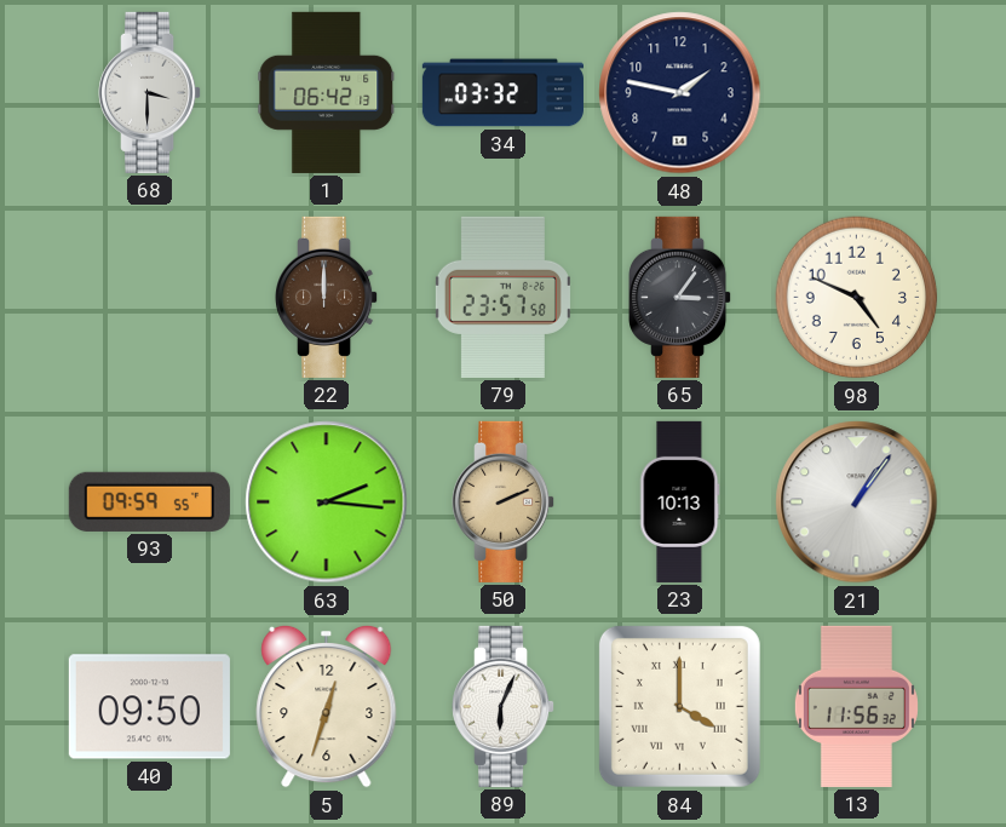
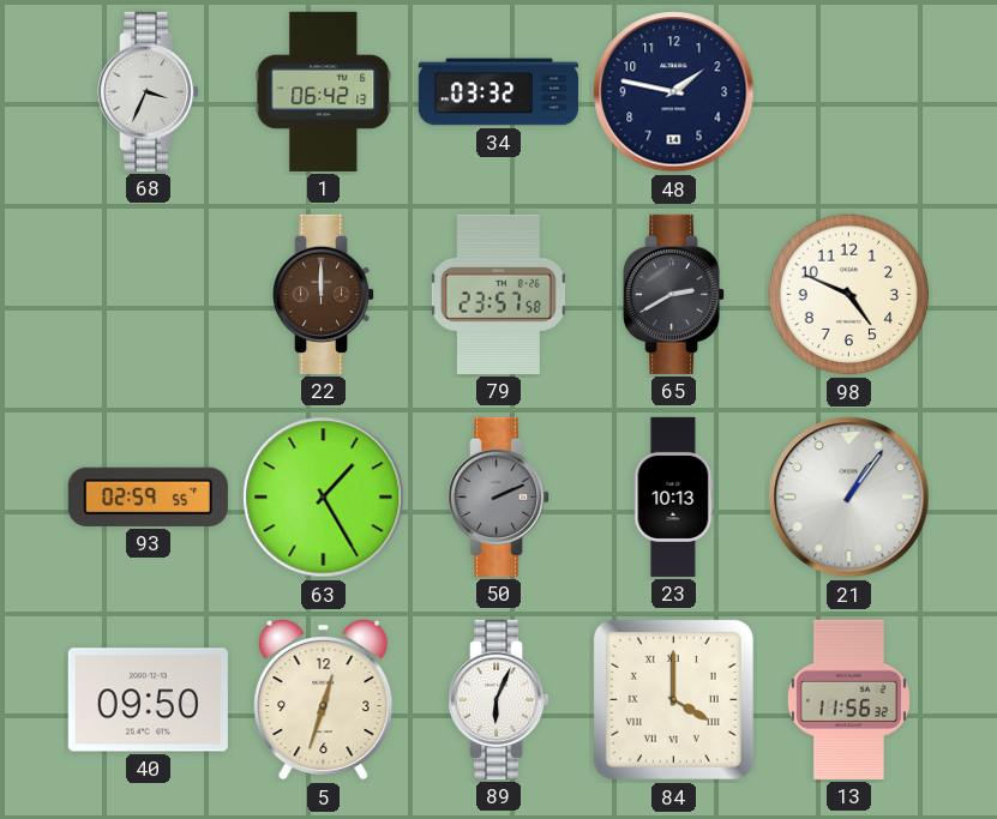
68: 3:30 -> 3:34 (150, 91)
65: 3:06 -> 2:40 (675, 294)
93: 09:59 -> 02:59 (148, 496)
63: 2:16 -> 1:25 (324, 498)
50 dial: champagne -> grey (500, 496)
